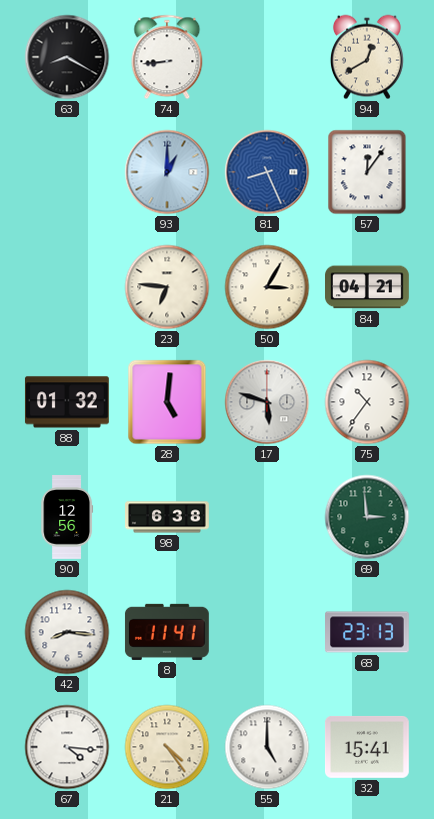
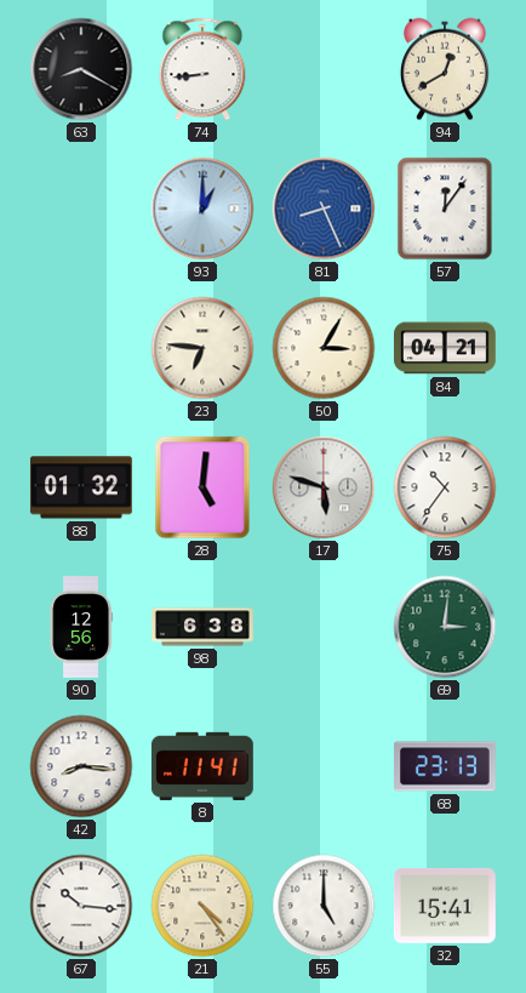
69: 2:59 -> 3:01 (445, 627)
67: 4:16 -> 10:16 (81, 906)
